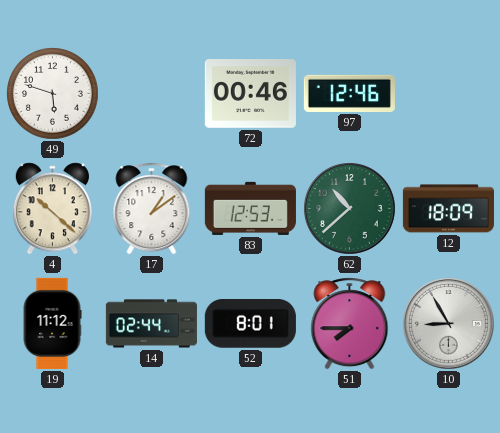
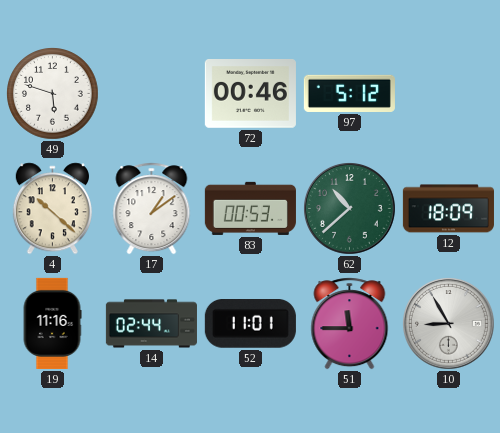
97: 12:46 -> 5:12 (349, 93)
83: 12:53 -> 00:53 (250, 208)
19: 11:12 -> 11:16 (52, 323)
52: 8:01 -> 11:01 (250, 324)
51: 7:45 -> 11:45 (350, 324)
